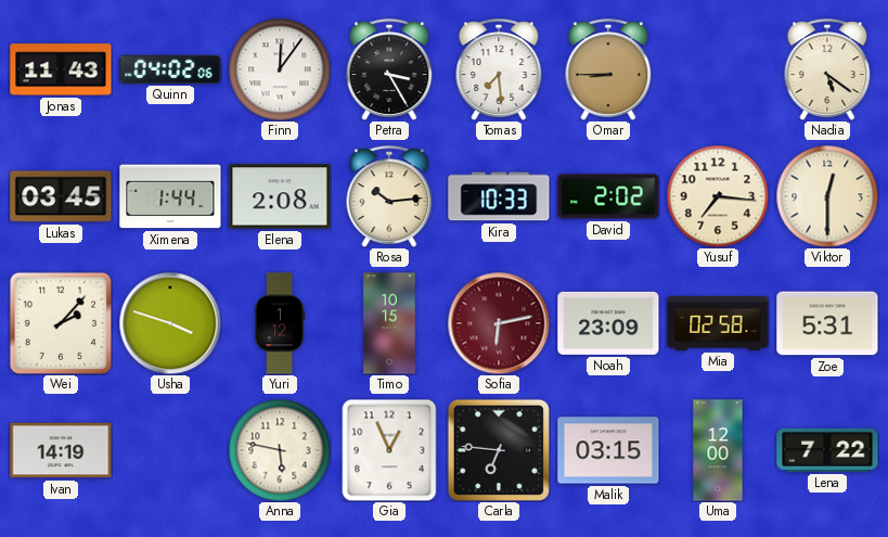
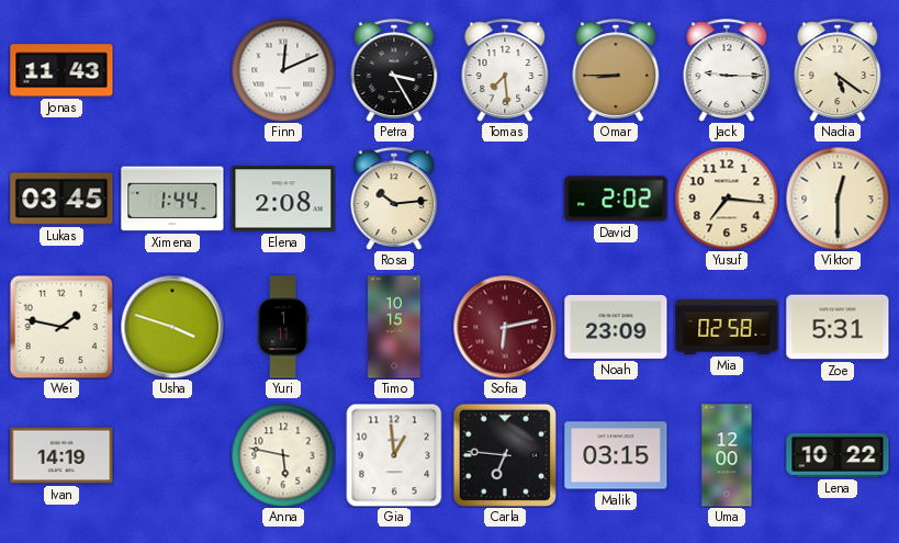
Quinn: 04:02 -> none (170, 69)
Finn: 12:06 -> 12:11 (283, 70)
Jack: none -> 9:15 (727, 70)
Kira: 10:33 -> none (499, 196)
Wei: 2:07 -> 1:47 (61, 327)
Yuri: 1:12 -> 1:11 (283, 327)
Gia: 12:56 -> 12:59 (394, 455)
Lena: 7:22 -> 10:22 (838, 455)
